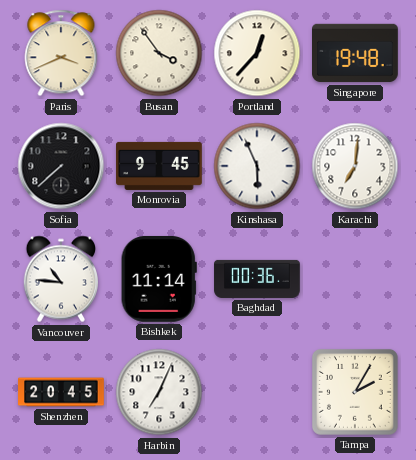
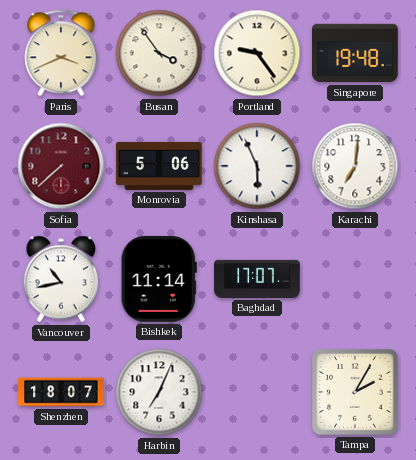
Portland: 12:37 -> 9:24 (257, 53)
Sofia dial: black -> burgundy (61, 166)
Monrovia: 9:45 -> 5:06 (159, 166)
Vancouver: 10:46 -> 10:43 (60, 279)
Baghdad: 00:36 -> 17:07 (257, 279)
Shenzhen: 20:45 -> 18:07 (61, 392)
